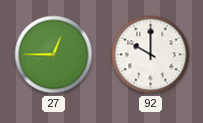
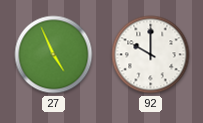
27: 12:45 -> 4:56 (54, 55)
